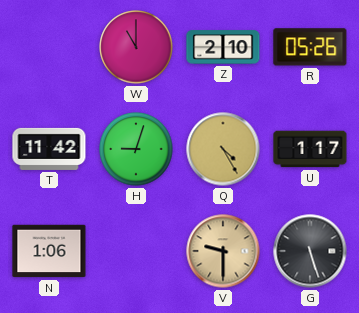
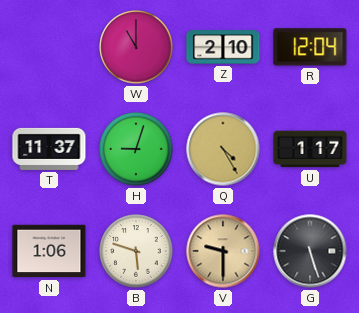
R: 05:26 -> 12:04 (310, 47)
T: 11:42 -> 11:37 (49, 149)
B: none -> 5:48 (136, 251)
